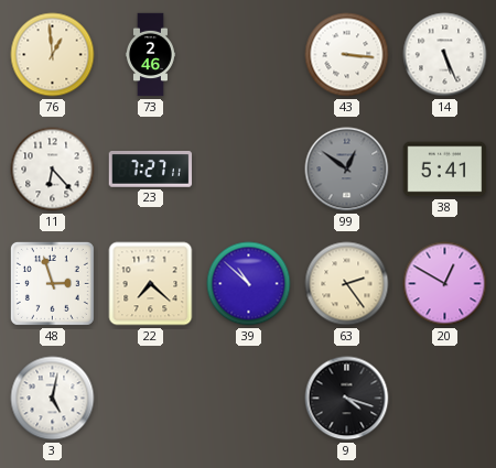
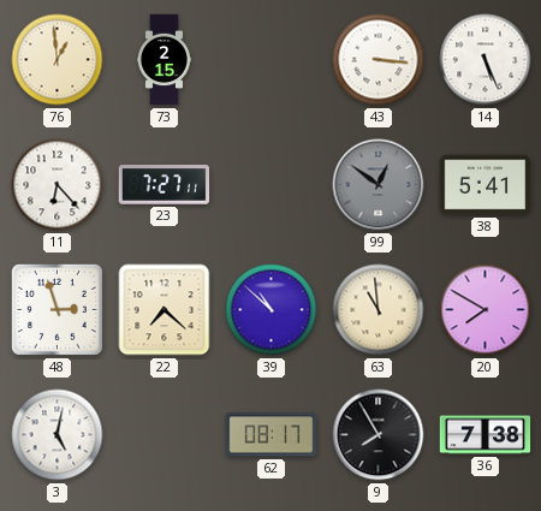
73: 2:46 -> 2:15 (164, 60)
63: 2:24 -> 10:59 (379, 310)
20: 12:50 -> 7:50 (486, 310)
62: none -> 08:17 (272, 435)
9: 4:18 -> 7:55 (379, 435)
36: none -> 7:38 (486, 435)
